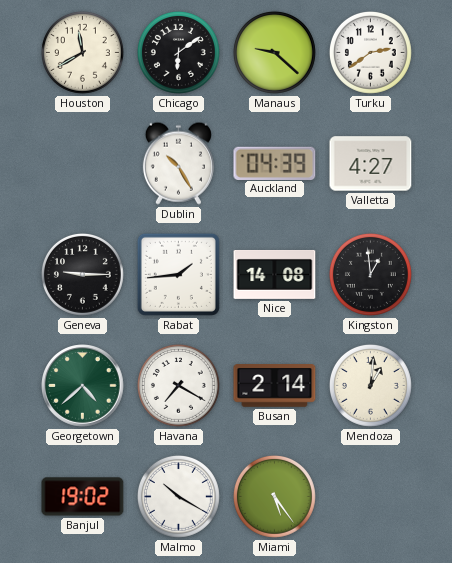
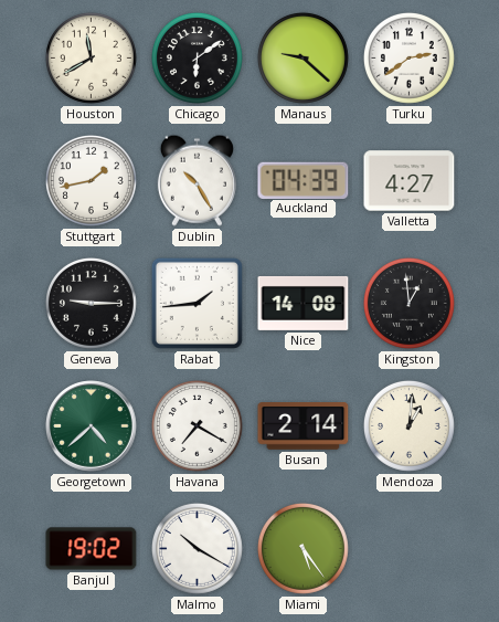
Stuttgart: none -> 1:43 (91, 180)
